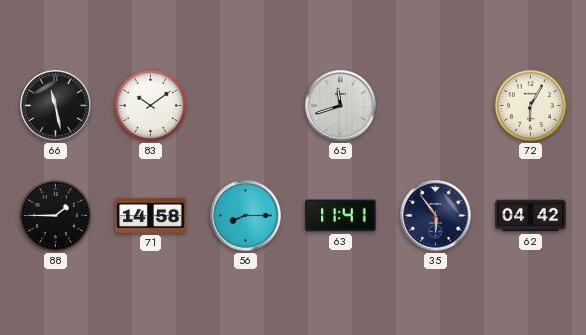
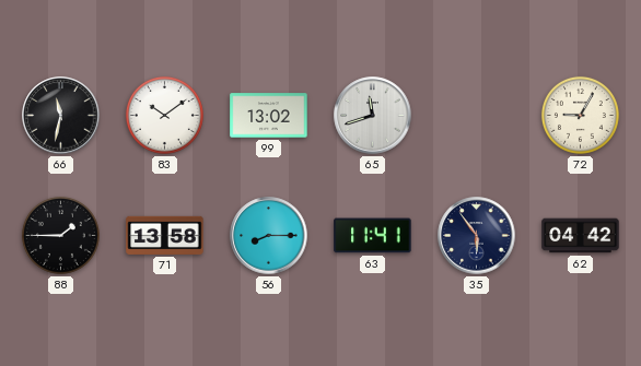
66: 11:28 -> 11:32 (61, 116)
99: none -> 13:02 (269, 116)
72: 6:05 -> 9:05 (580, 115)
71: 14:58 -> 13:58 (165, 235)
